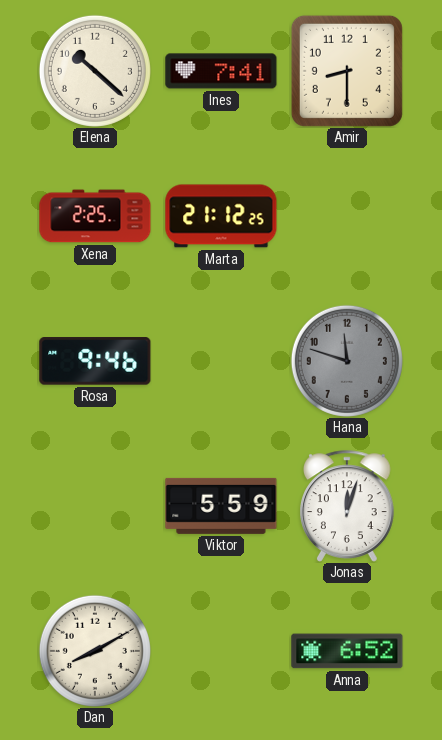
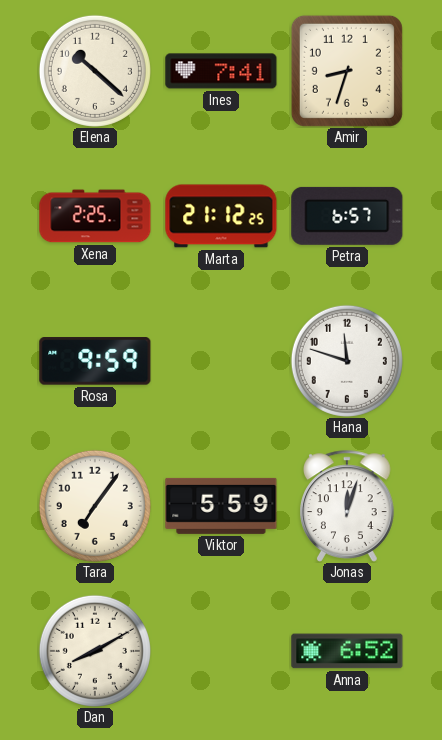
Amir: 8:30 -> 8:33 (347, 71)
Petra: none -> 6:57 (347, 216)
Rosa: 9:46 -> 9:59 (95, 361)
Hana dial: grey -> white (347, 361)
Tara: none -> 7:06 (95, 506)
